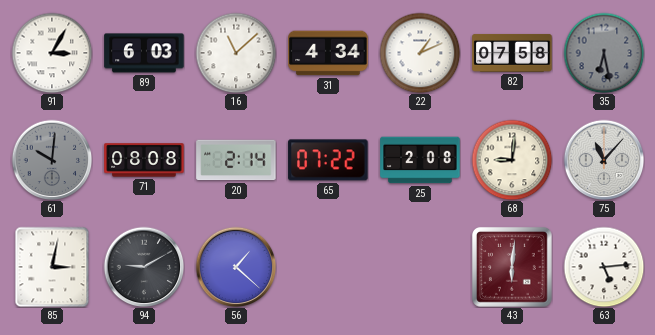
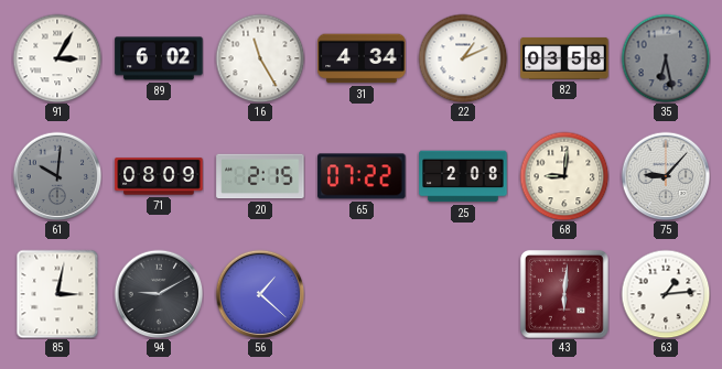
89: 6:03 -> 6:02 (159, 58)
16: 11:08 -> 11:25 (260, 58)
82: 07:58 -> 03:58 (564, 58)
71: 08:08 -> 08:09 (159, 176)
20: 2:14 -> 2:15 (260, 176)
75: 11:07 -> 9:07 (666, 176)
63: 5:14 -> 1:14 (666, 294)
